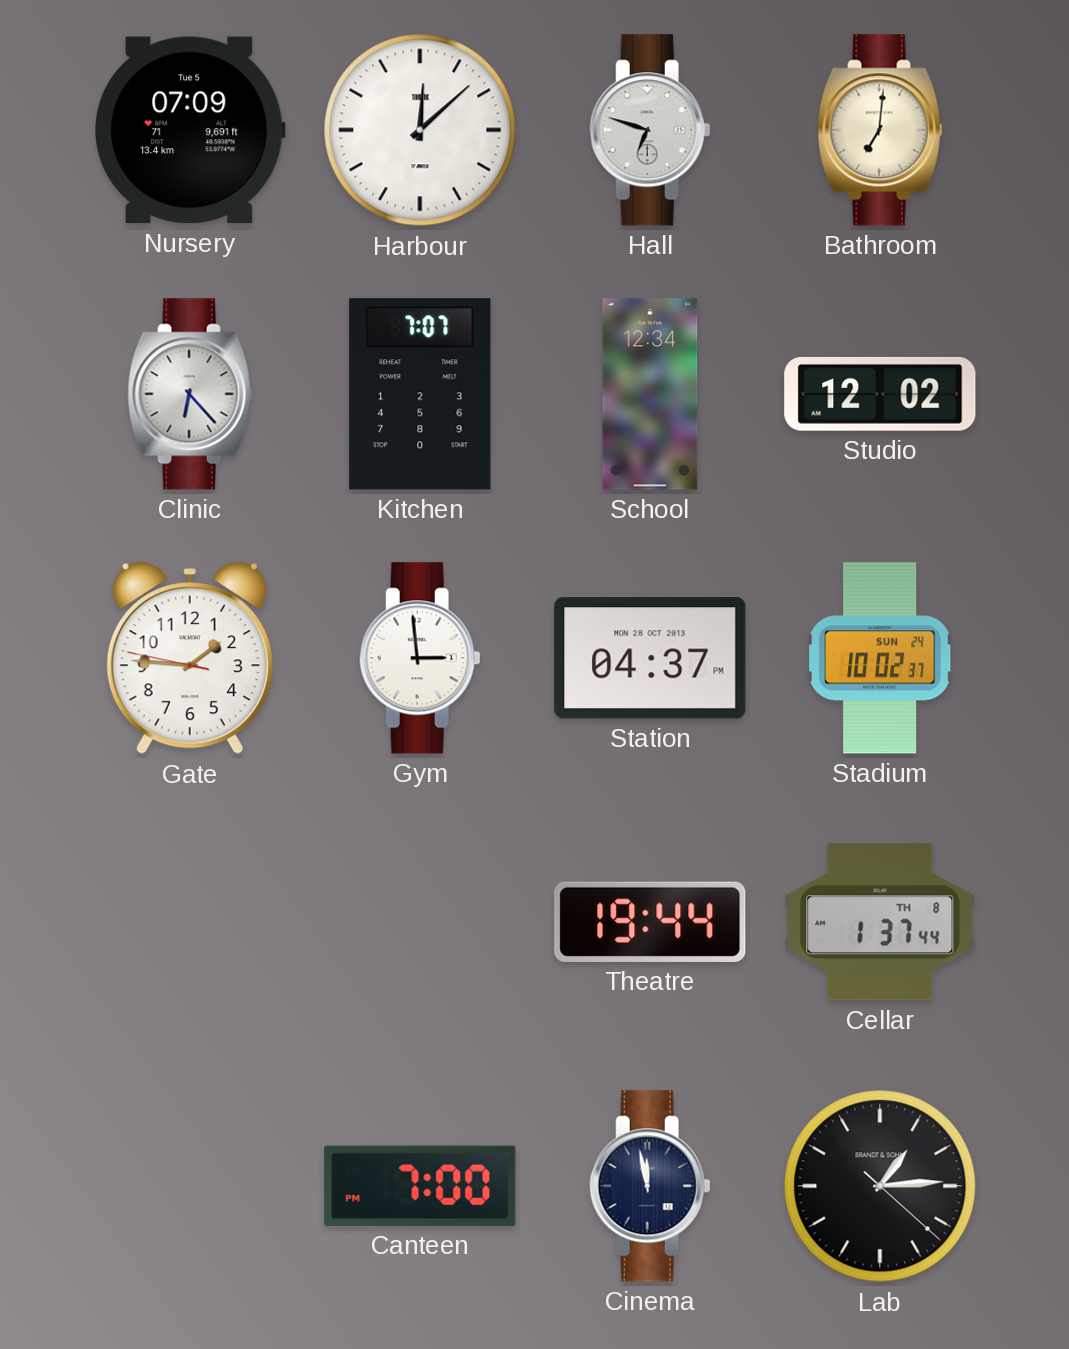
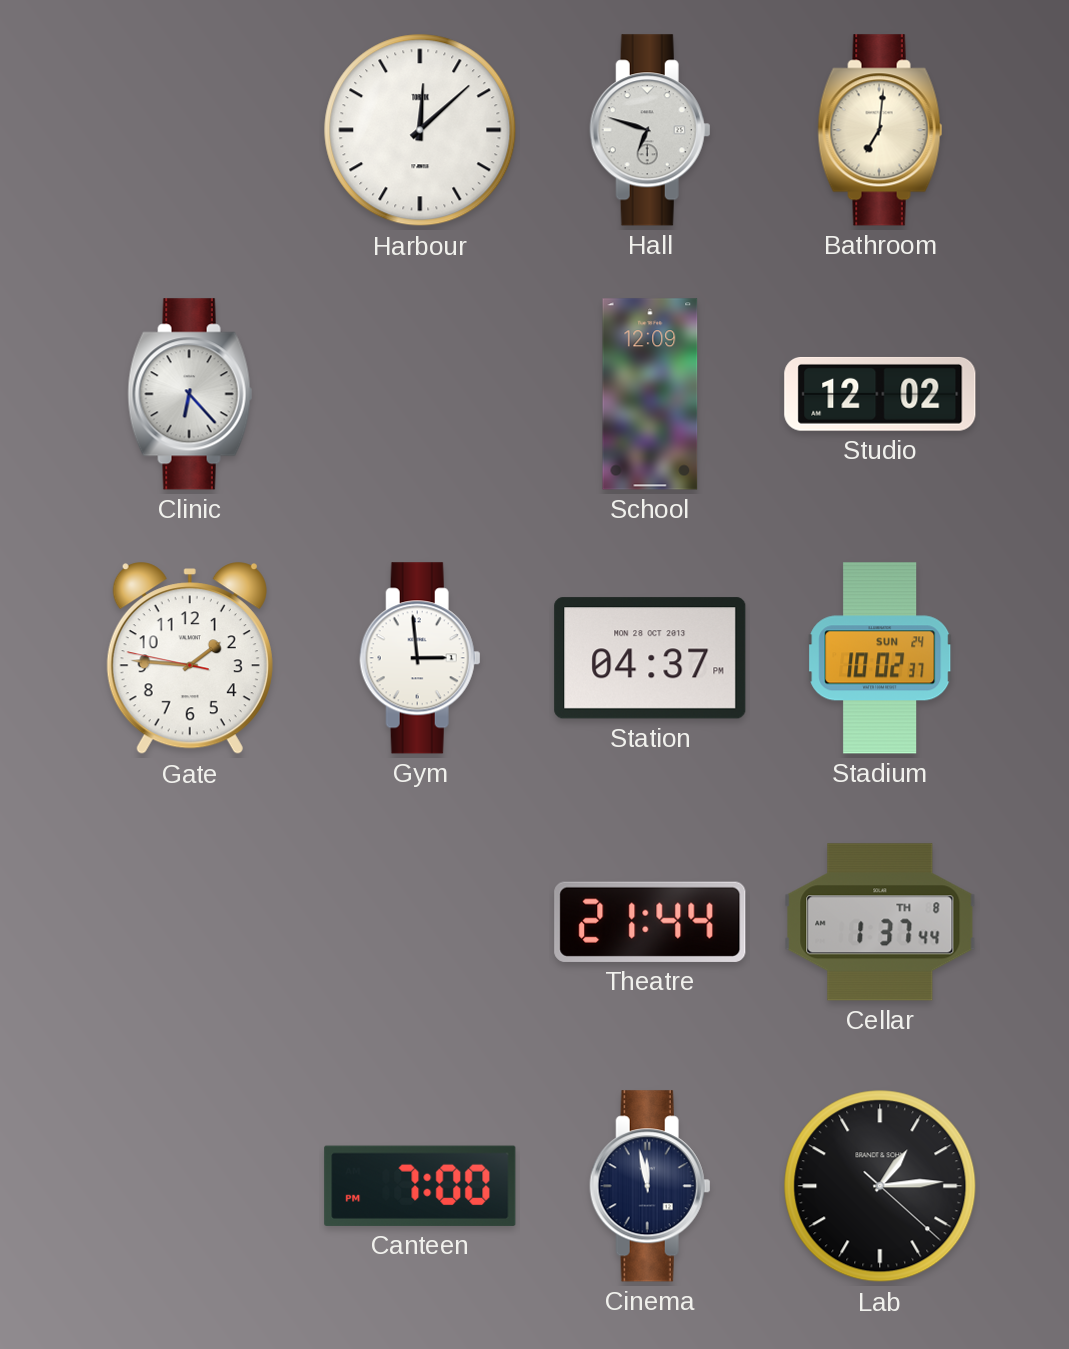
Nursery: 07:09 -> none (190, 130)
Kitchen: 7:07 -> none (420, 394)
School: 12:34 -> 12:09 (650, 394)
Theatre: 19:44 -> 21:44 (650, 922)
